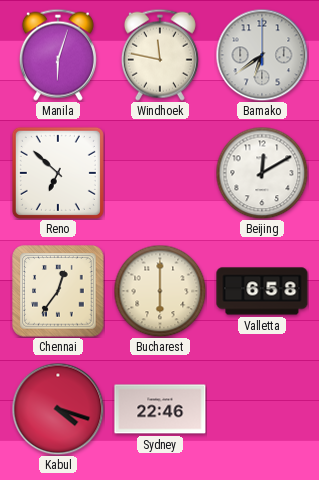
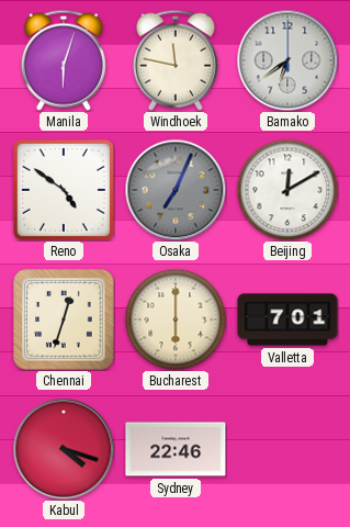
Reno: 6:52 -> 4:51 (64, 190)
Osaka: none -> 7:04 (176, 190)
Chennai: 12:36 -> 12:33 (64, 319)
Valletta: 6:58 -> 7:01 (287, 319)
